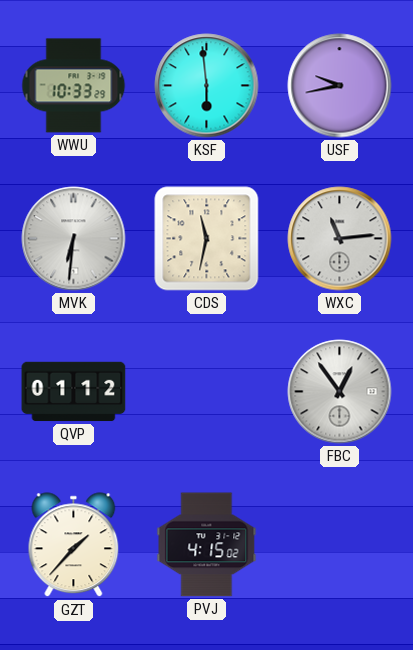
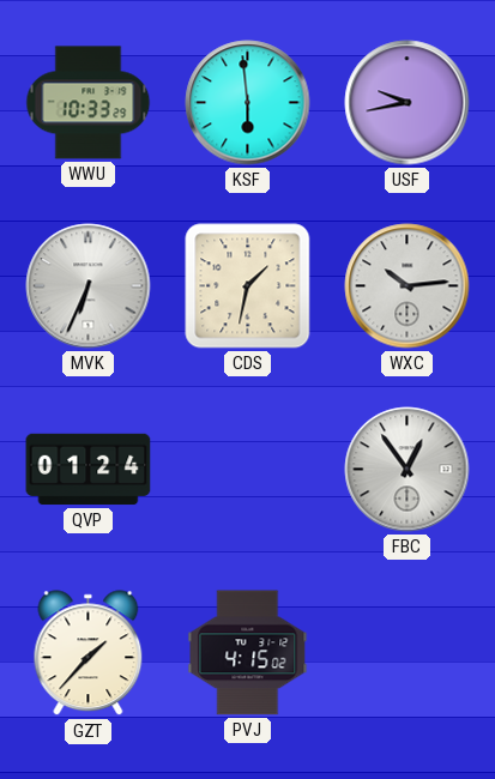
MVK: 6:31 -> 6:34 (89, 286)
CDS: 11:32 -> 1:32 (248, 286)
WXC: 11:14 -> 10:14 (408, 286)
QVP: 01:12 -> 01:24 (89, 470)
